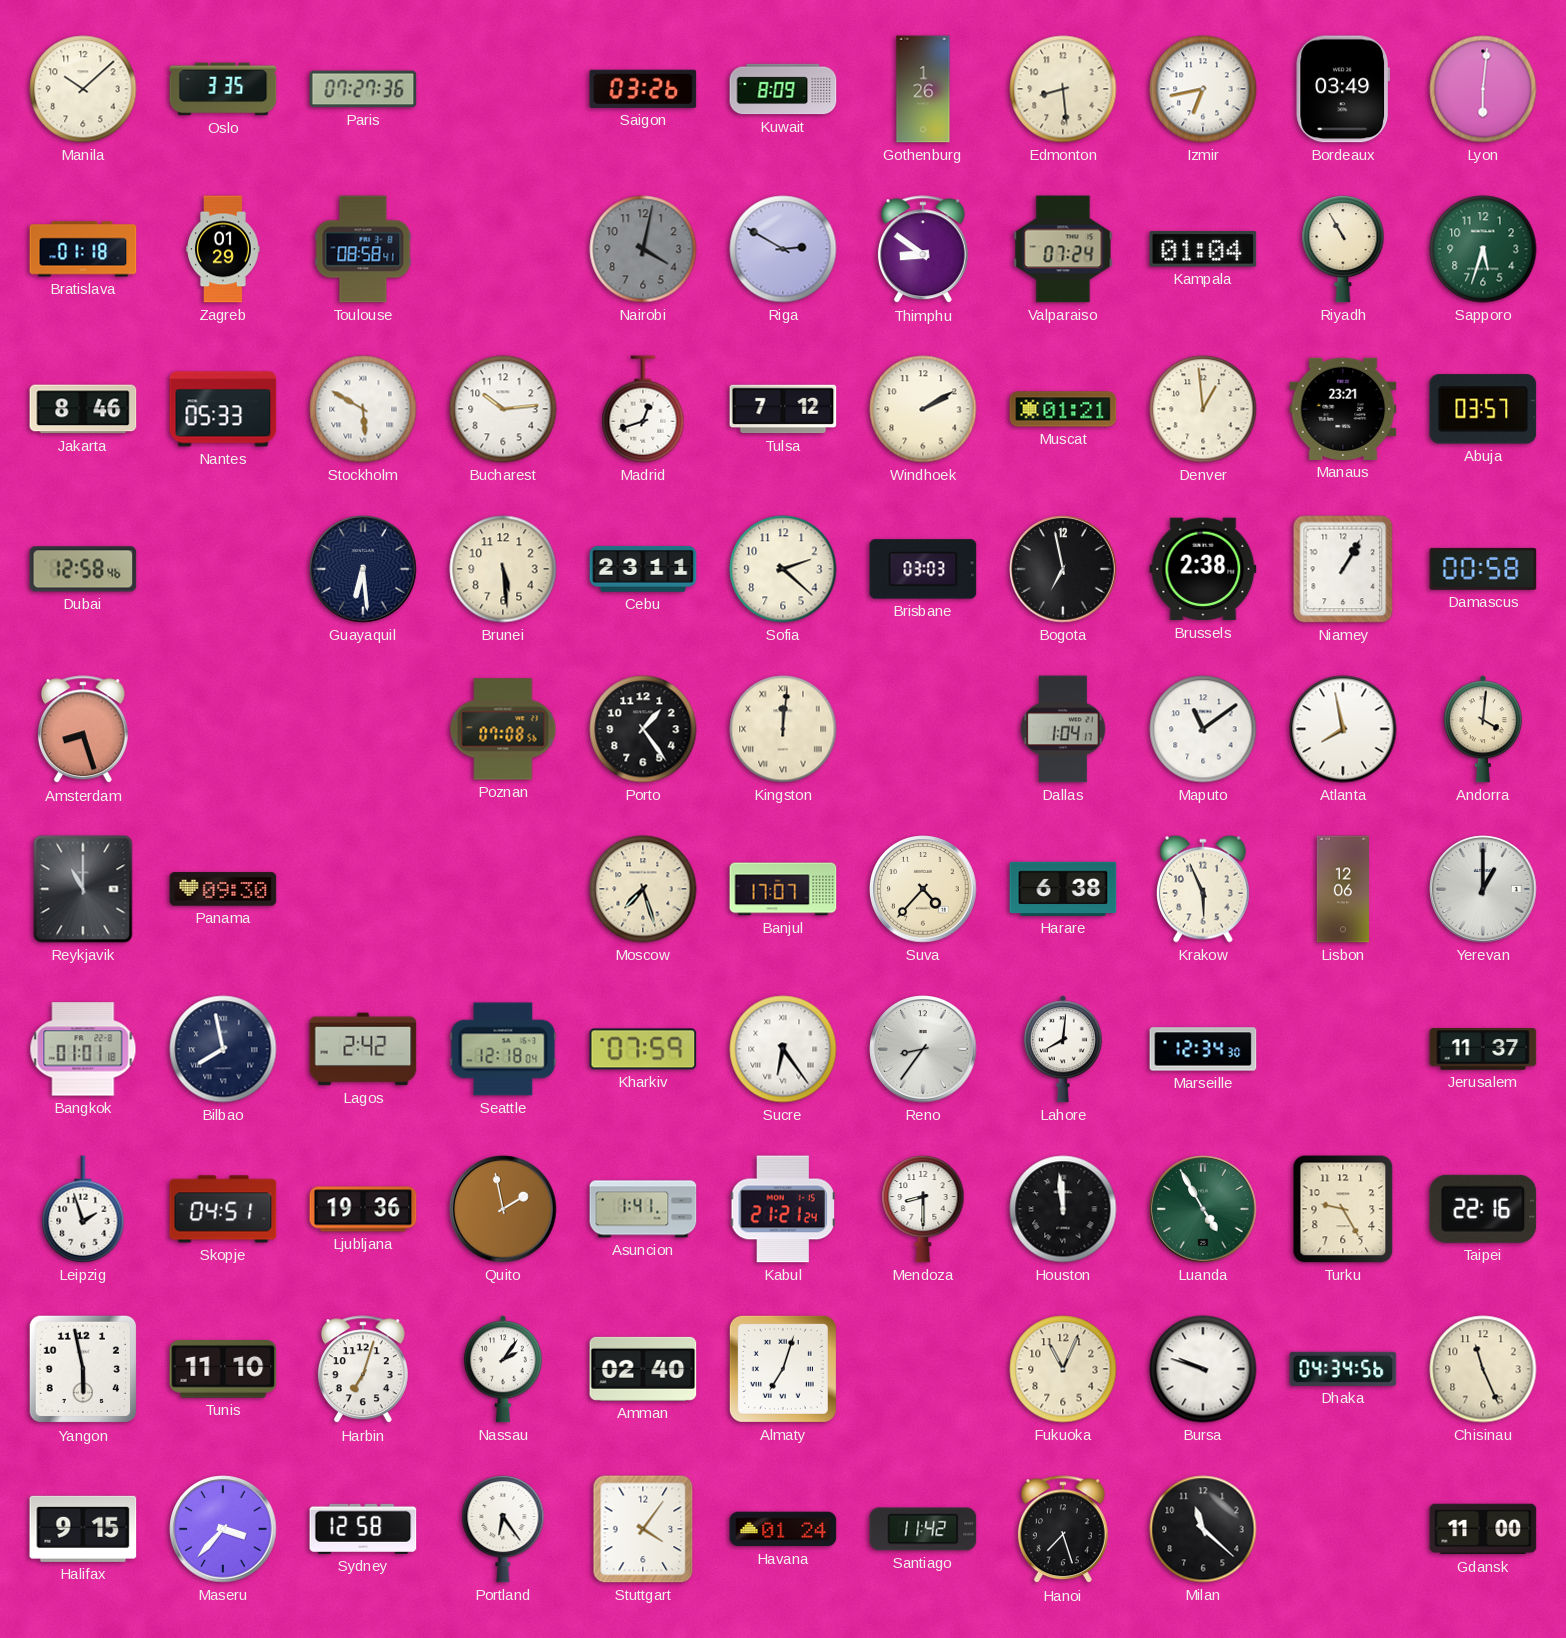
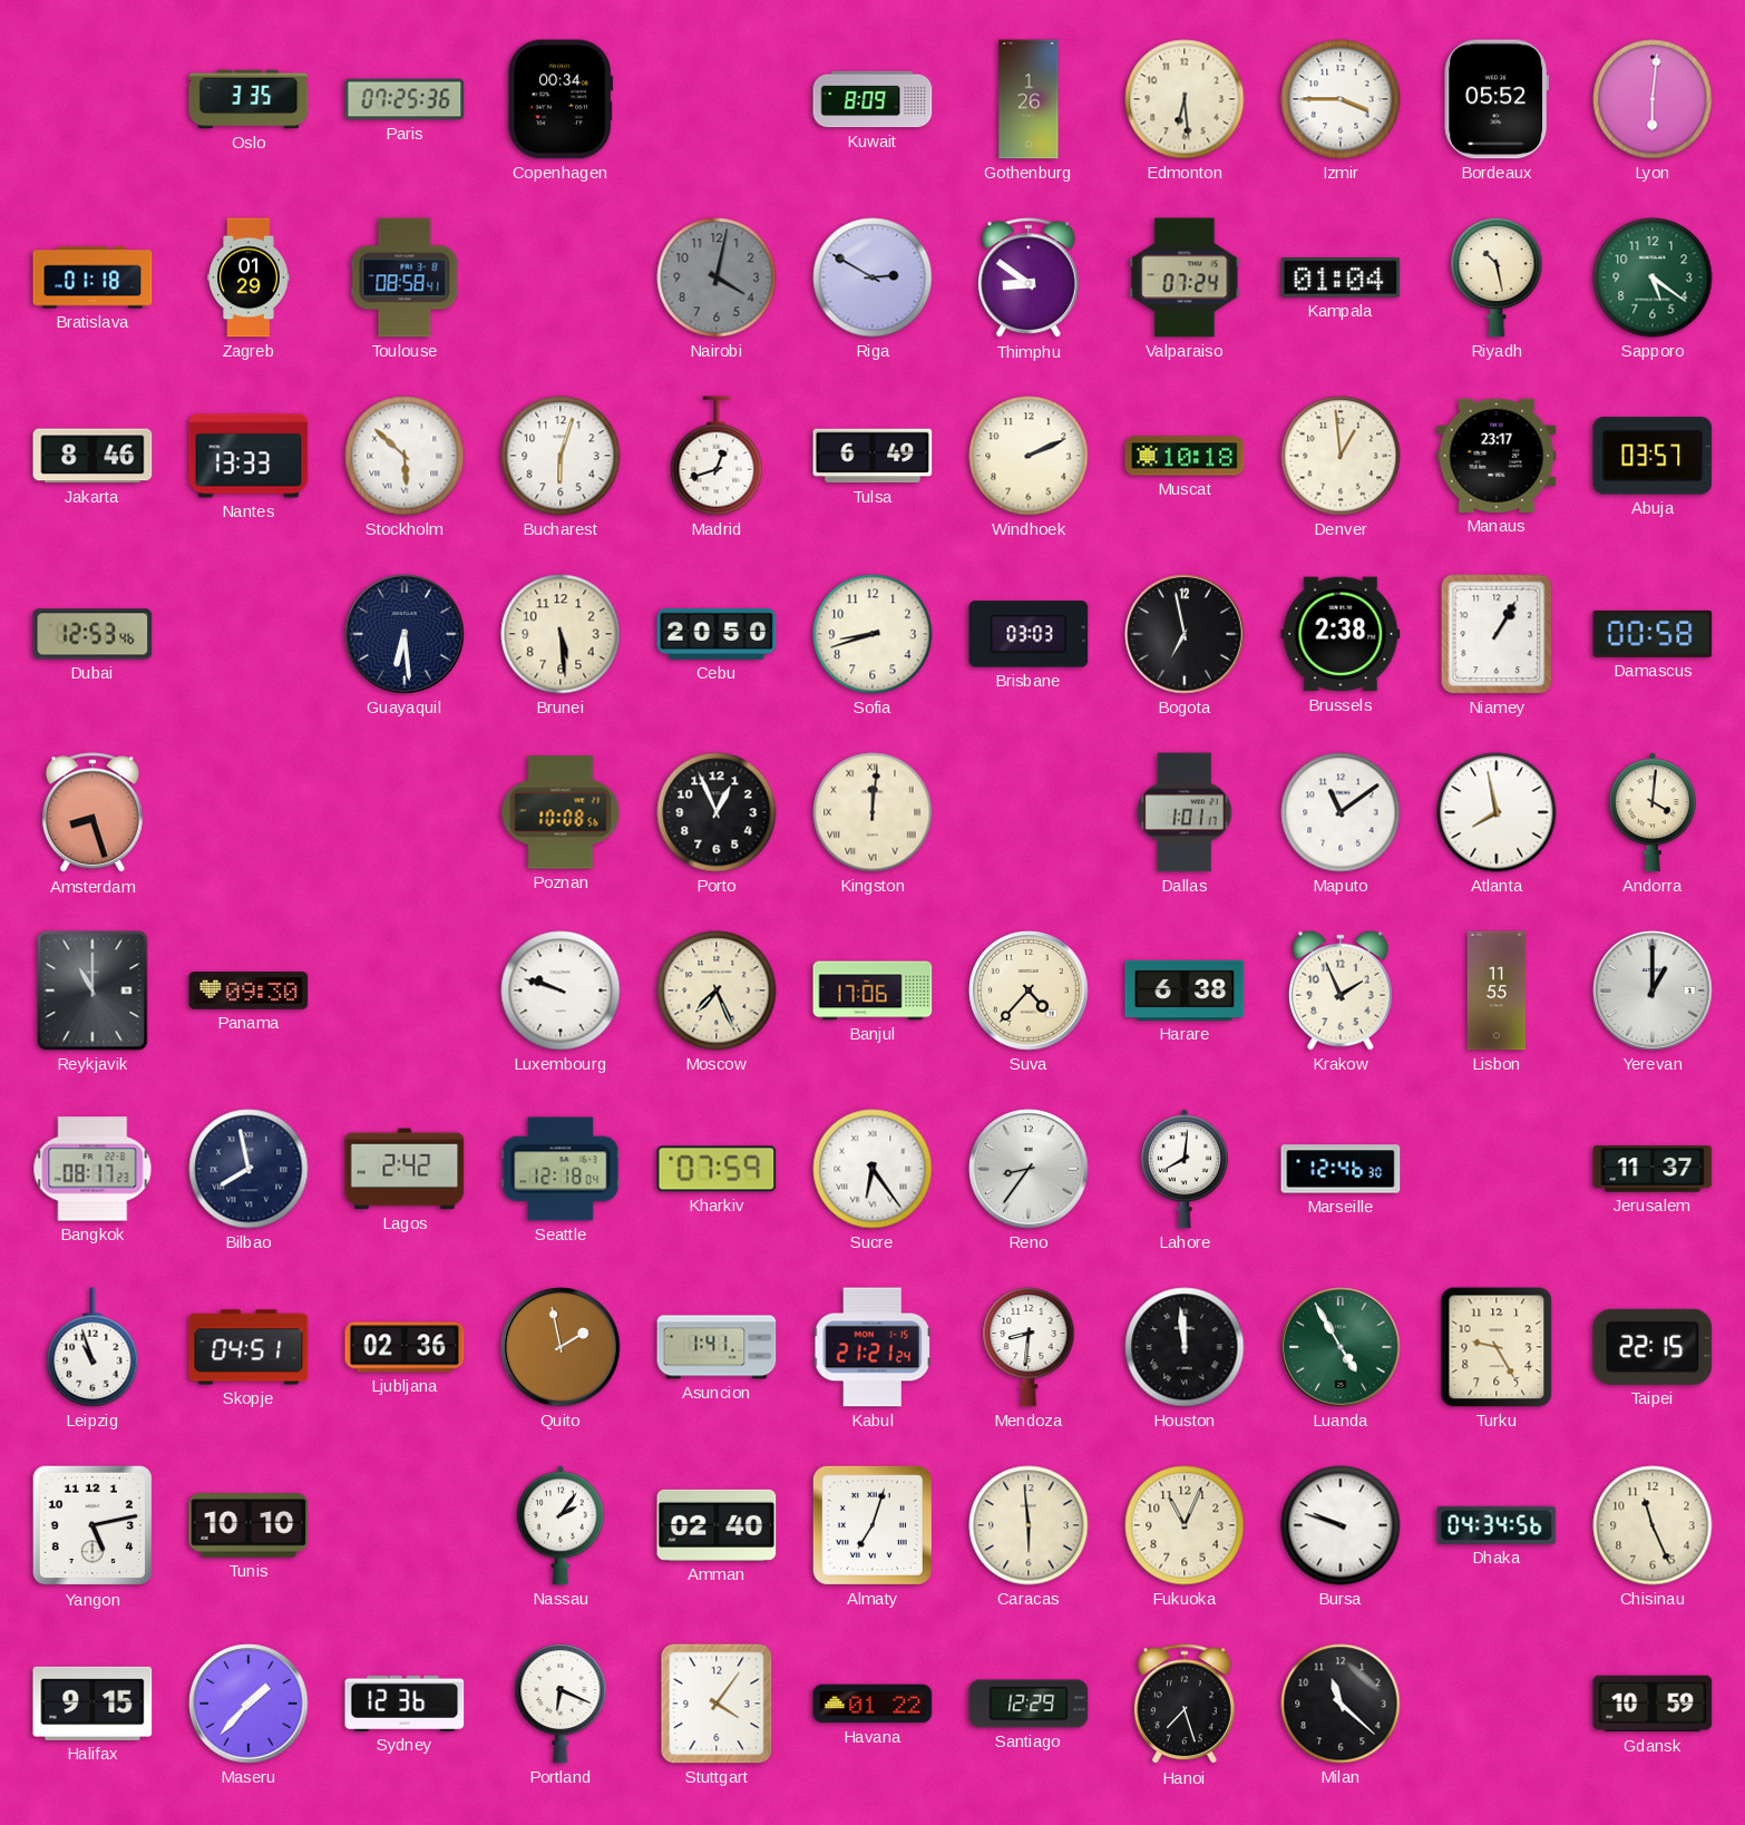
Manila: 10:08 -> none (83, 89)
Paris: 07:27 -> 07:25 (404, 99)
Copenhagen: none -> 00:34 (560, 99)
Saigon: 03:26 -> none (643, 89)
Edmonton: 8:29 -> 6:29 (1185, 99)
Izmir: 6:43 -> 3:45 (1341, 99)
Bordeaux: 03:49 -> 05:52 (1497, 99)
Riyadh: 10:55 -> 10:28 (1497, 277)
Sapporo: 5:33 -> 5:21 (1653, 277)
Nantes: 05:33 -> 13:33 (248, 456)
Stockholm: 5:50 -> 5:52 (404, 456)
Bucharest: 10:14 -> 6:03 (560, 456)
Tulsa: 7:12 -> 6:49 (872, 456)
Windhoek: 2:10 -> 2:11 (1029, 456)
Muscat: 01:21 -> 10:18 (1185, 456)
Manaus: 23:21 -> 23:17 (1497, 456)
Dubai: 12:58 -> 12:53 (92, 634)
Cebu: 23:11 -> 20:50 (716, 634)
Sofia: 2:22 -> 8:42 (872, 634)
Poznan: 07:08 -> 10:08 (560, 812)
Porto: 1:24 -> 12:56 (716, 812)
Dallas: 1:04 -> 1:01 (1185, 812)
Luxembourg: none -> 9:48 (560, 990)
Moscow: 7:27 -> 7:26 (716, 990)
Banjul: 17:07 -> 17:06 (872, 990)
Krakow: 5:56 -> 1:56 (1342, 990)
Lisbon: 12:06 -> 11:55 (1497, 990)
Bangkok: 01:01 -> 08:17 (92, 1169)
Marseille: 12:34 -> 12:46 (1341, 1169)
Leipzig: 1:57 -> 10:57 (92, 1347)
Ljubljana: 19:36 -> 02:36 (404, 1347)
Mendoza: 8:30 -> 8:31 (1029, 1347)
Taipei: 22:16 -> 22:15 (1653, 1347)
Yangon: 5:58 -> 5:13 (92, 1525)
Tunis: 11:10 -> 10:10 (248, 1526)
Harbin: 7:03 -> none (363, 1370)
Caracas: none -> 5:59 (1029, 1525)
Maseru: 3:37 -> 1:37 (248, 1704)
Sydney: 12:58 -> 12:36 (404, 1704)
Portland: 6:24 -> 6:19 (560, 1704)
Havana: 01:24 -> 01:22 (872, 1704)
Santiago: 11:42 -> 12:29 (1029, 1704)
Gdansk: 11:00 -> 10:59 (1653, 1704)
